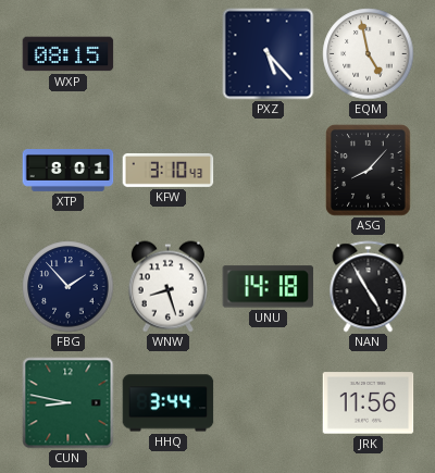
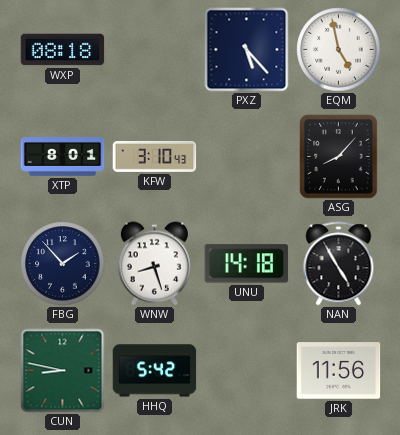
WXP: 08:15 -> 08:18 (63, 50)
HHQ: 3:44 -> 5:42 (155, 371)
